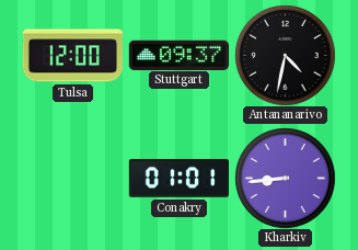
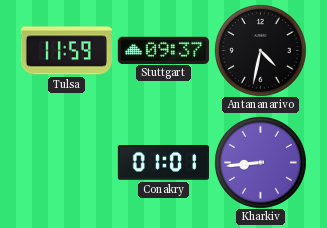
Tulsa: 12:00 -> 11:59 (66, 51)
